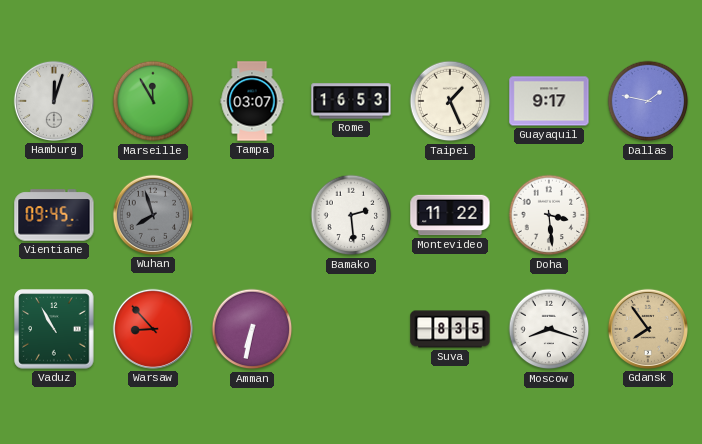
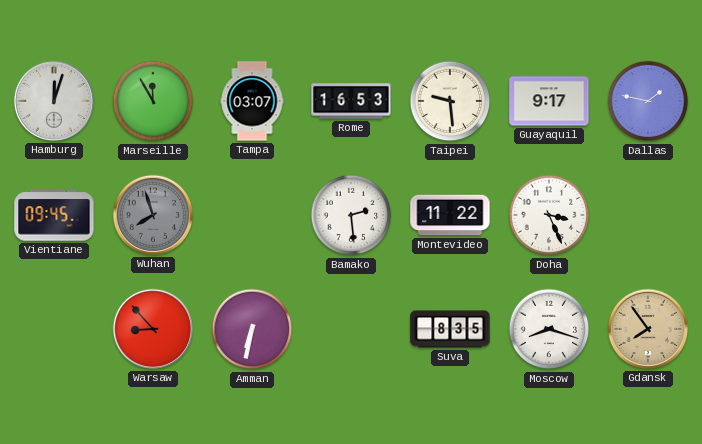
Taipei: 1:26 -> 9:29 (450, 101)
Doha: 3:29 -> 3:26 (549, 215)
Vaduz: 10:55 -> none (54, 329)
